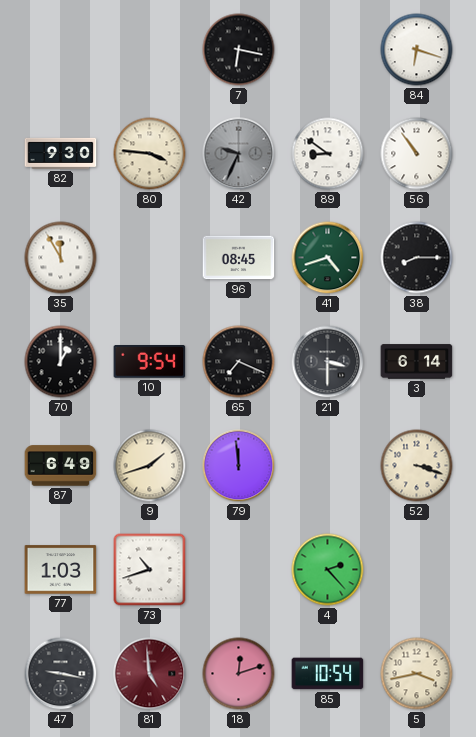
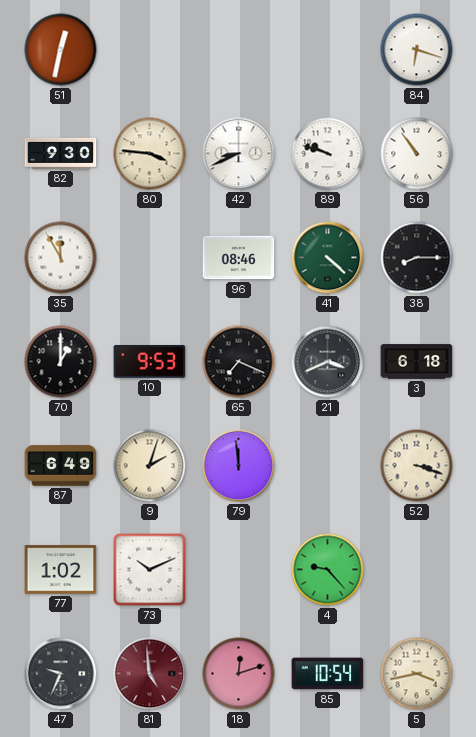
51: none -> 12:32 (61, 50)
7: 6:17 -> none (239, 50)
42: 9:34 -> 8:41 (239, 154)
42 dial: grey -> white (239, 154)
89: 8:51 -> 9:48 (328, 154)
96: 08:45 -> 08:46 (239, 258)
41: 4:42 -> 4:22 (328, 258)
10: 9:54 -> 9:53 (150, 362)
21: 3:30 -> 3:41 (328, 362)
3: 6:14 -> 6:18 (417, 362)
9: 1:42 -> 2:03 (150, 466)
77: 1:03 -> 1:02 (61, 570)
73: 10:42 -> 10:11 (150, 570)
4: 2:23 -> 9:23 (328, 570)
47: 9:17 -> 9:34 (61, 674)
